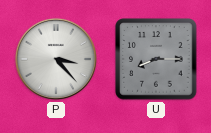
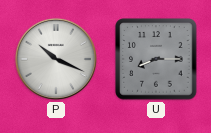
P: 3:23 -> 10:19 (56, 59)
